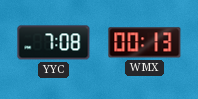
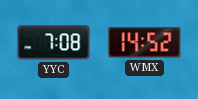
WMX: 00:13 -> 14:52 (145, 43)
